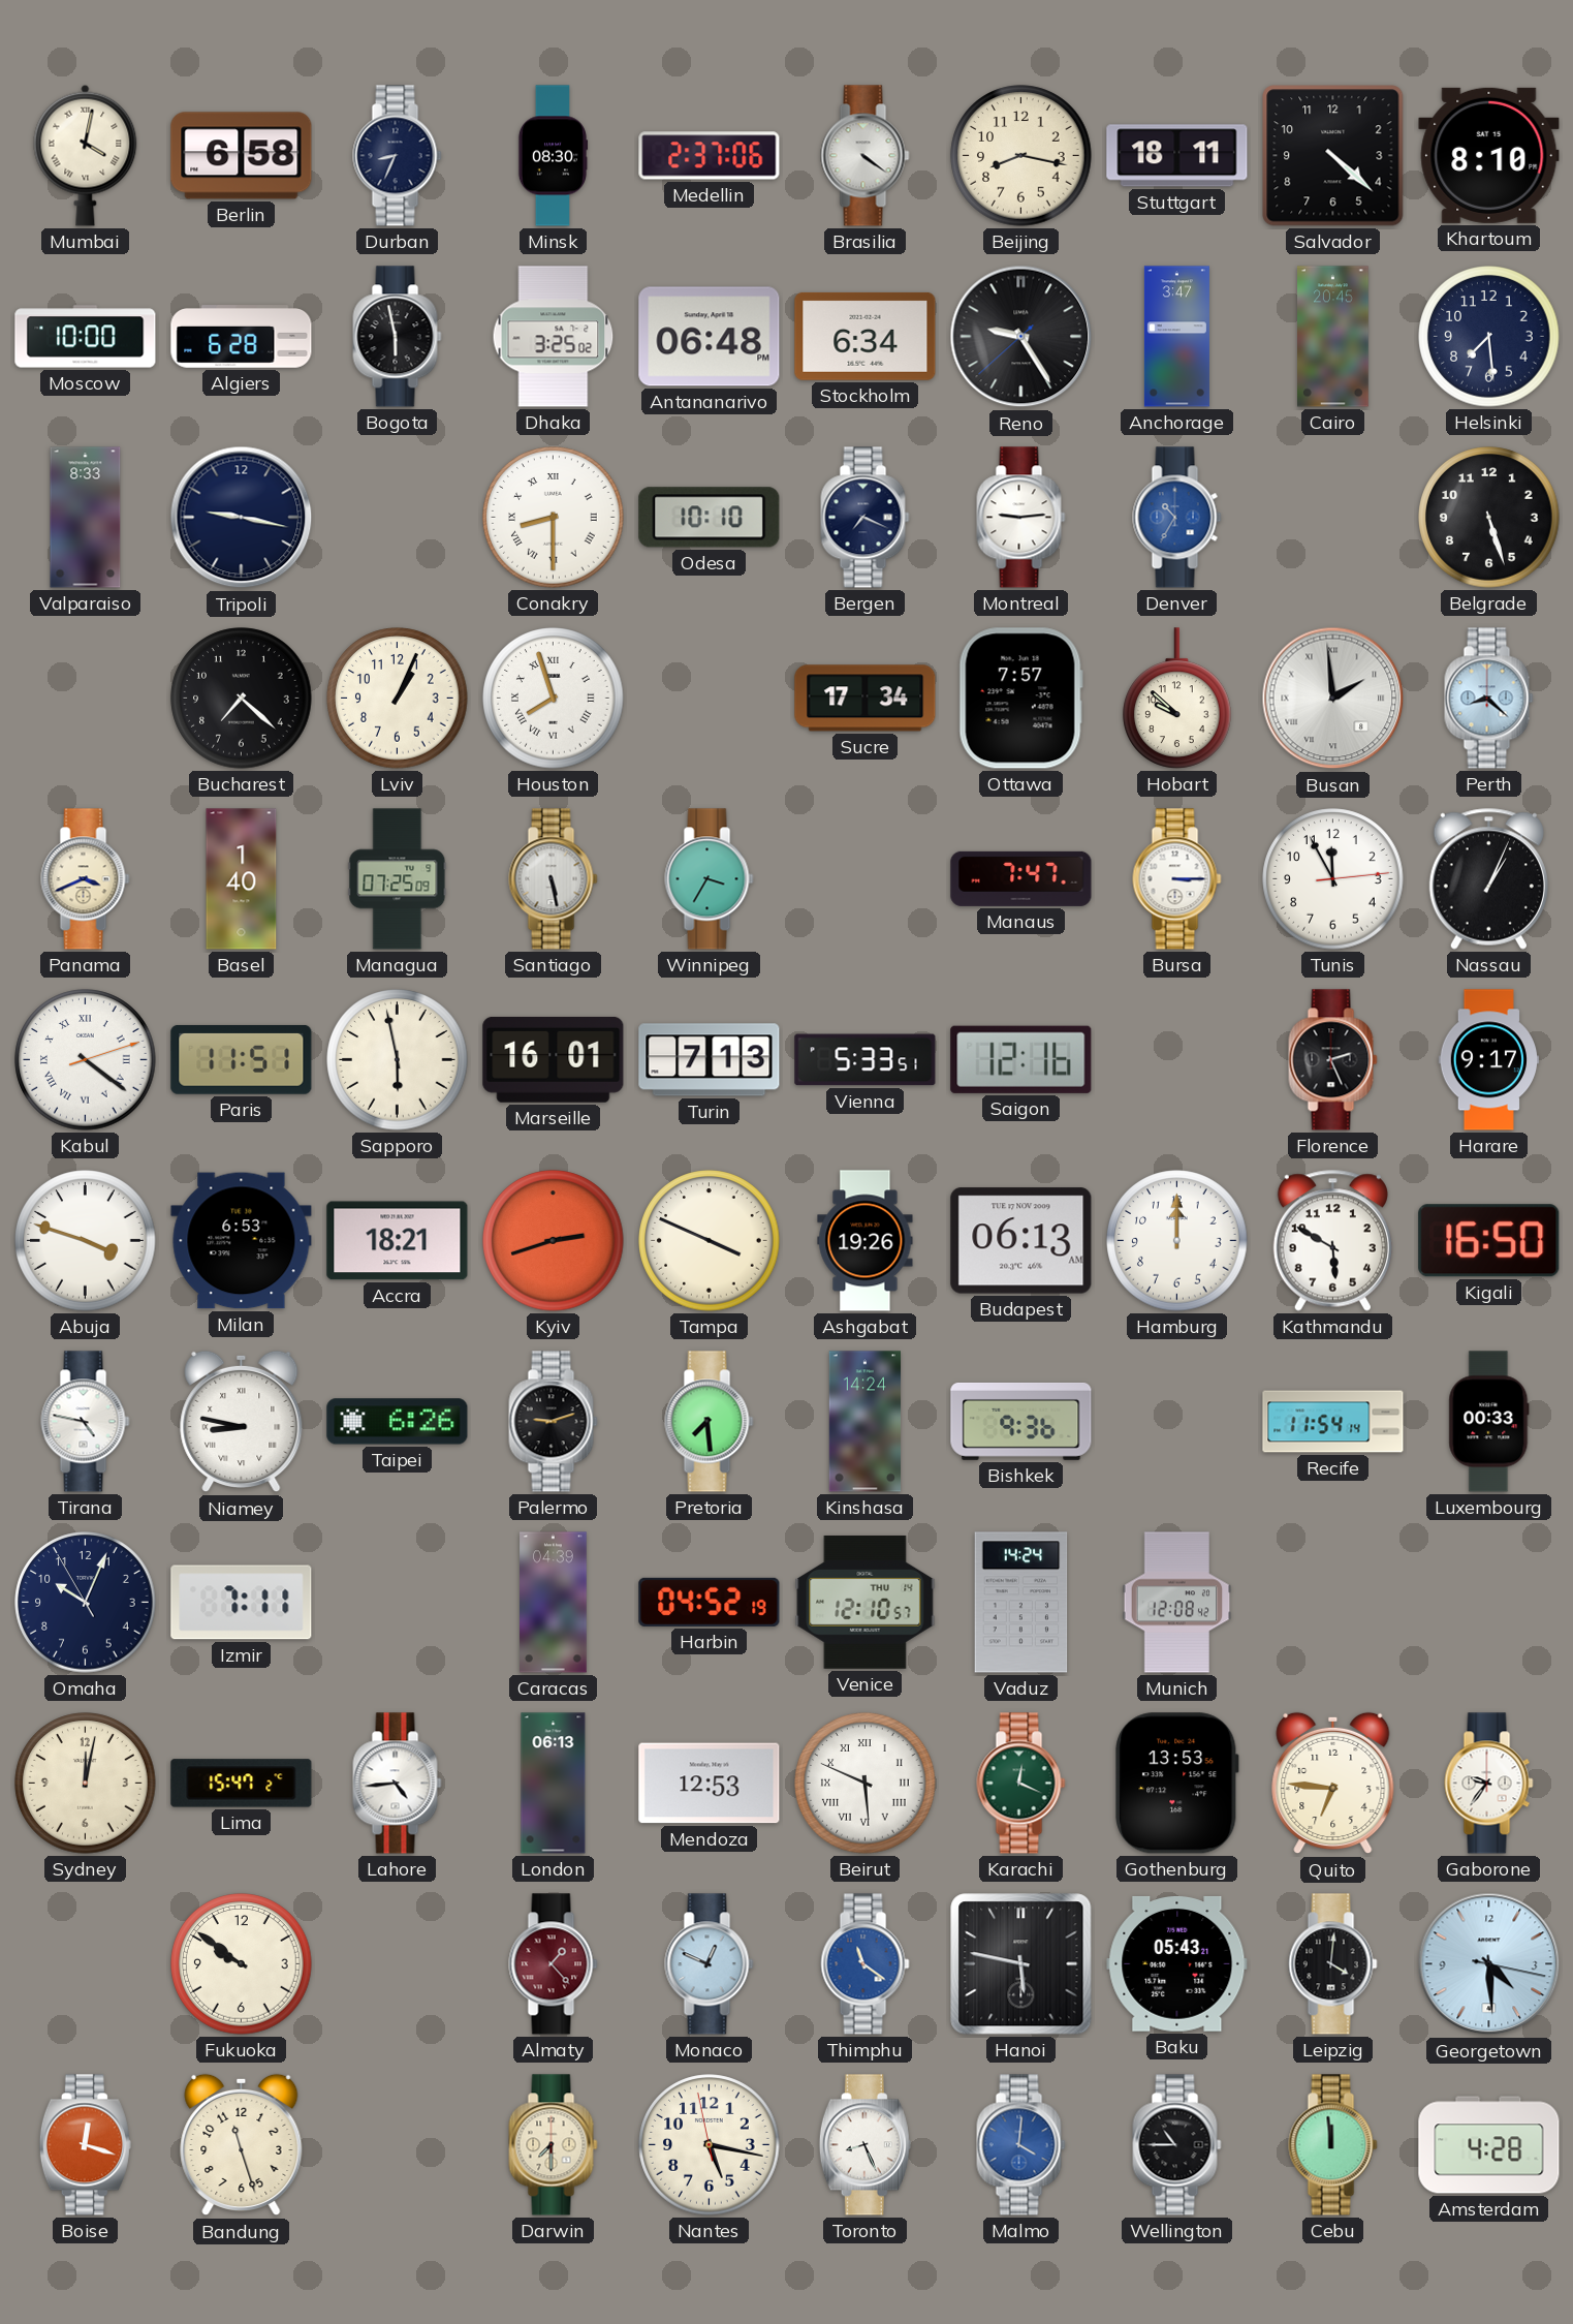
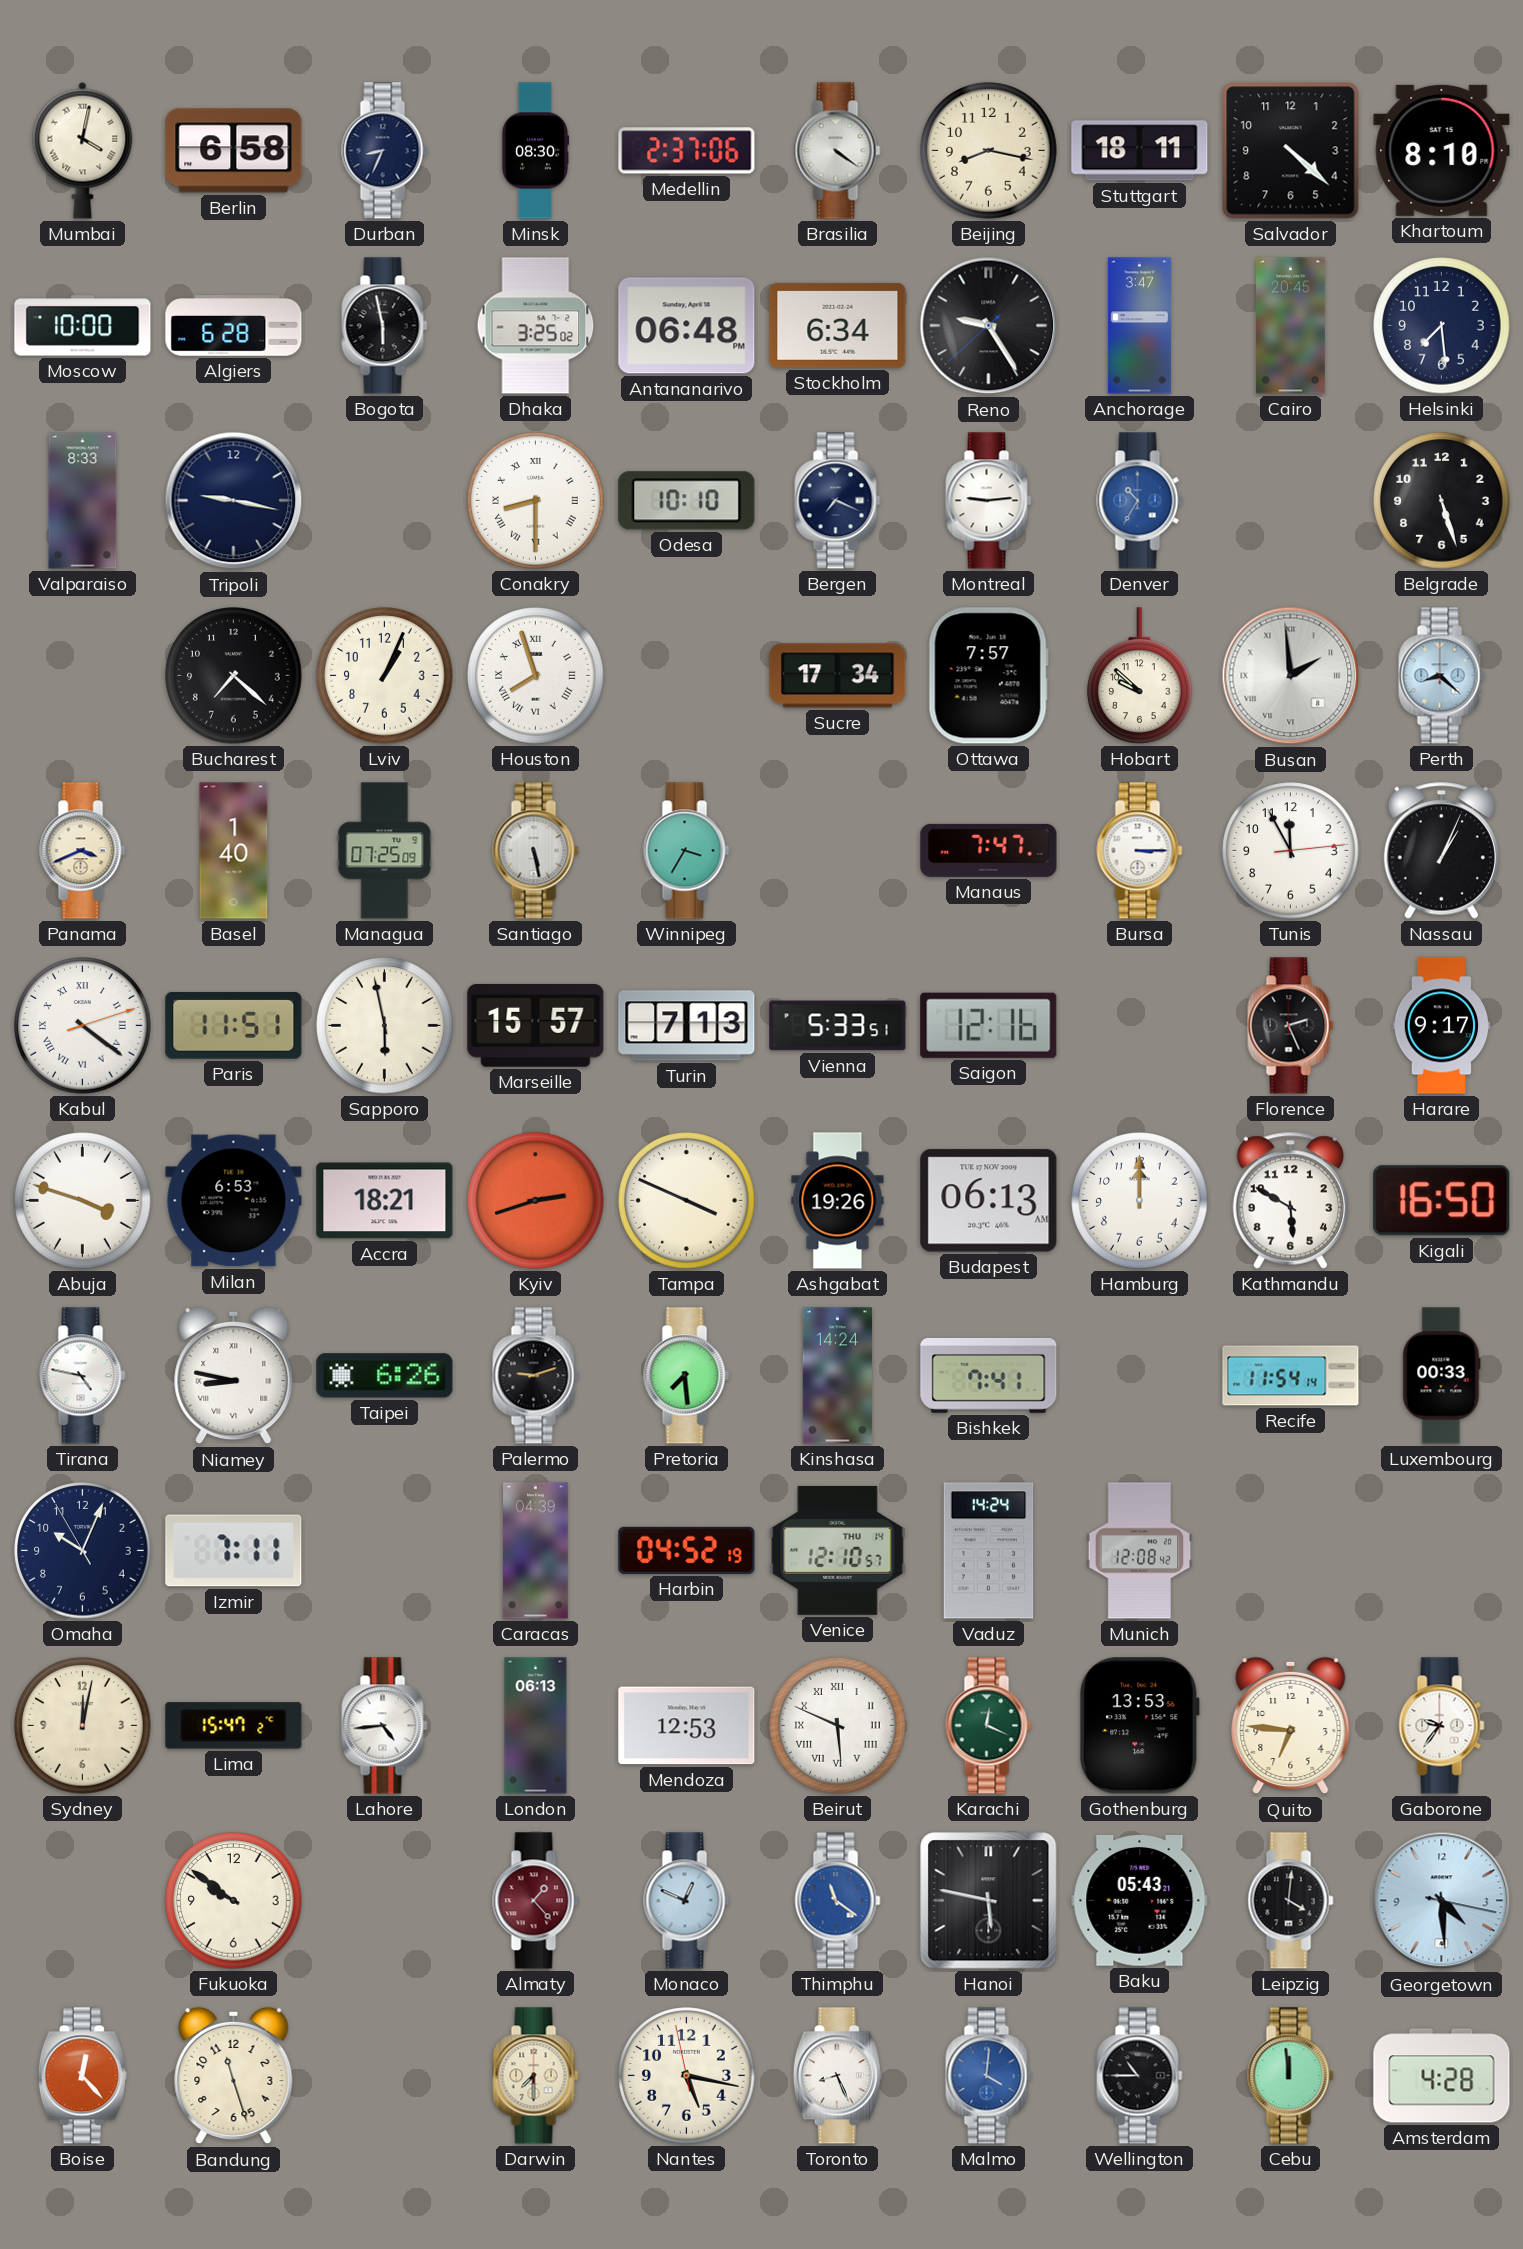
Marseille: 16:01 -> 15:57 (536, 1025)
Bishkek: 9:36 -> 7:41 (989, 1375)
Boise: 12:18 -> 12:23 (82, 2076)
